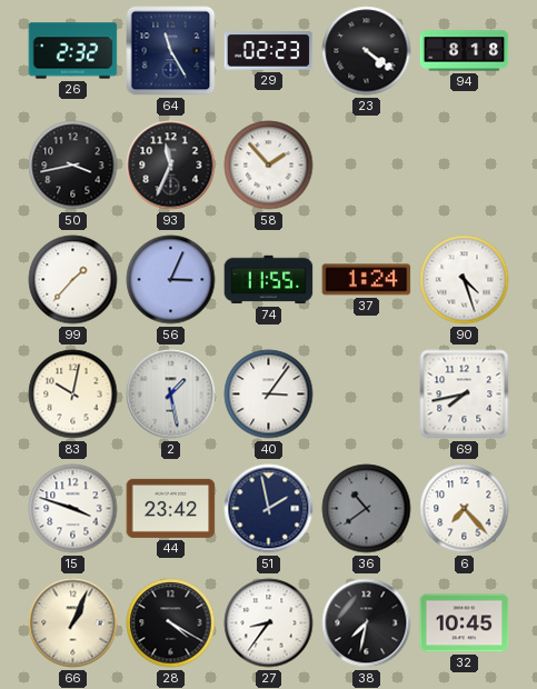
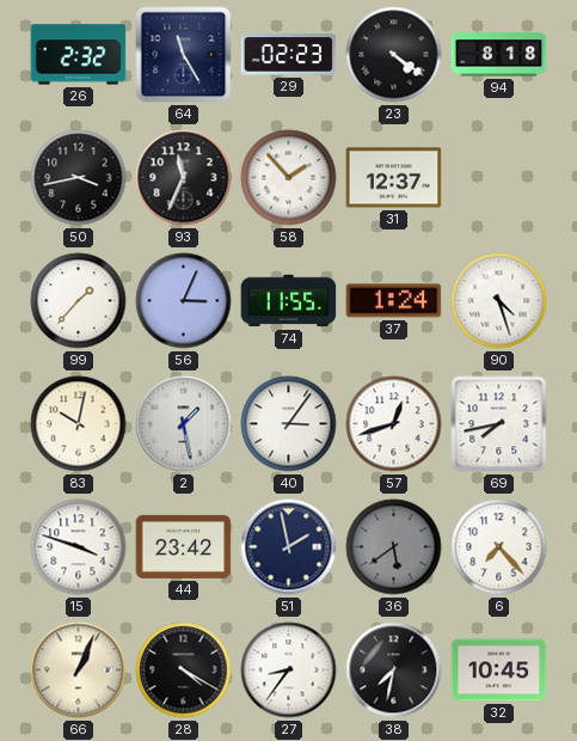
31: none -> 12:37 (394, 178)
57: none -> 12:42 (394, 424)
36: 10:39 -> 5:39 (394, 547)
